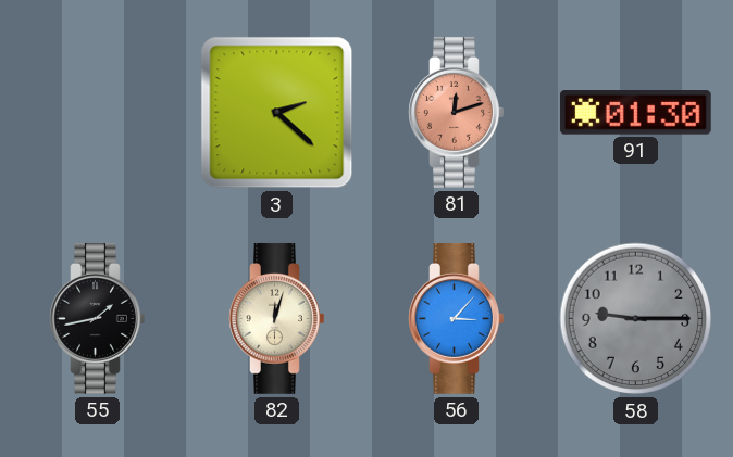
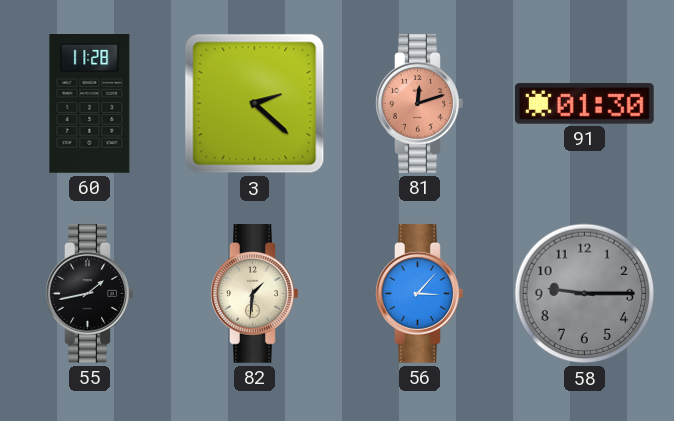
60: none -> 11:28 (90, 104)
82: 12:03 -> 1:31 (255, 294)
